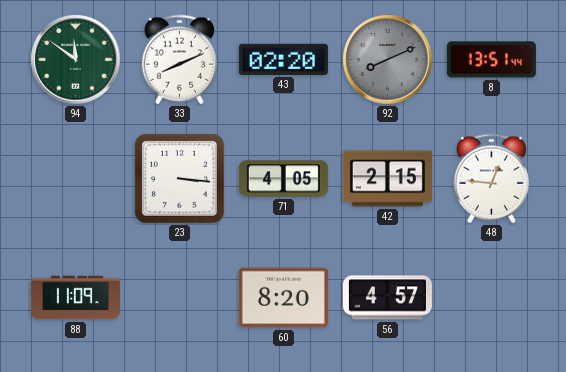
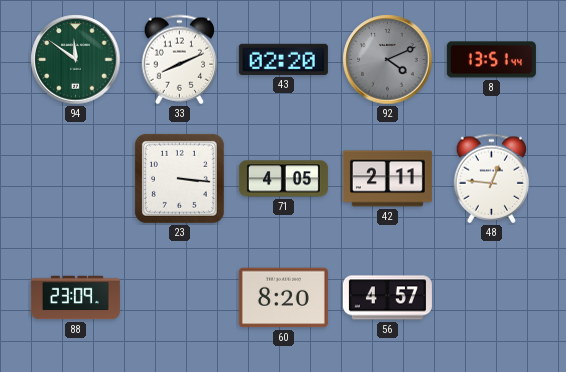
92: 8:11 -> 4:11 (388, 60)
42: 2:15 -> 2:11 (387, 179)
88: 11:09 -> 23:09 (75, 298)
